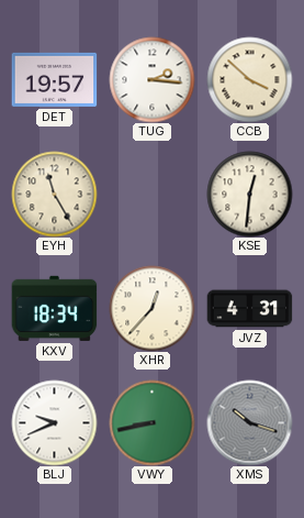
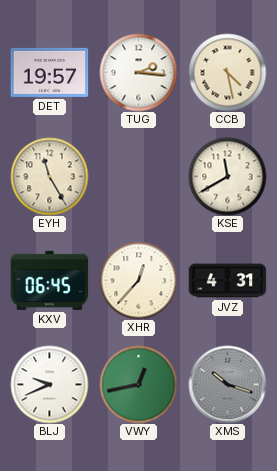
CCB: 3:52 -> 4:28 (227, 72)
KSE: 12:31 -> 11:40 (227, 176)
KXV: 18:34 -> 06:45 (49, 280)
VWY: 8:43 -> 12:43 (138, 384)
